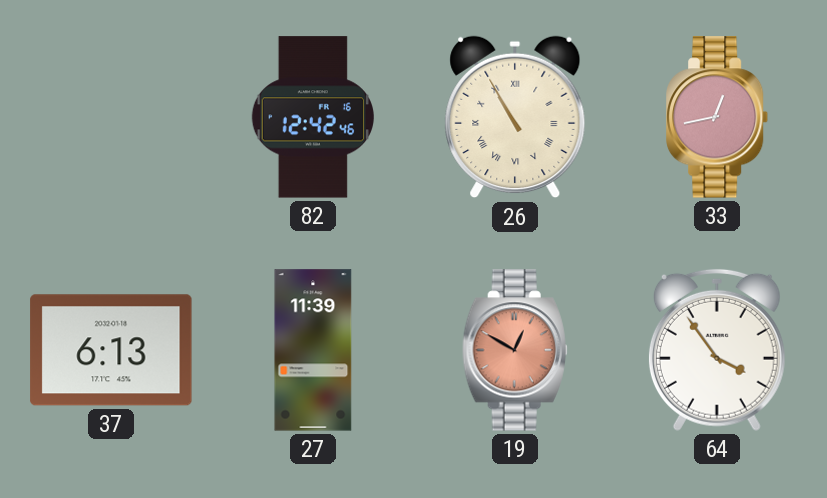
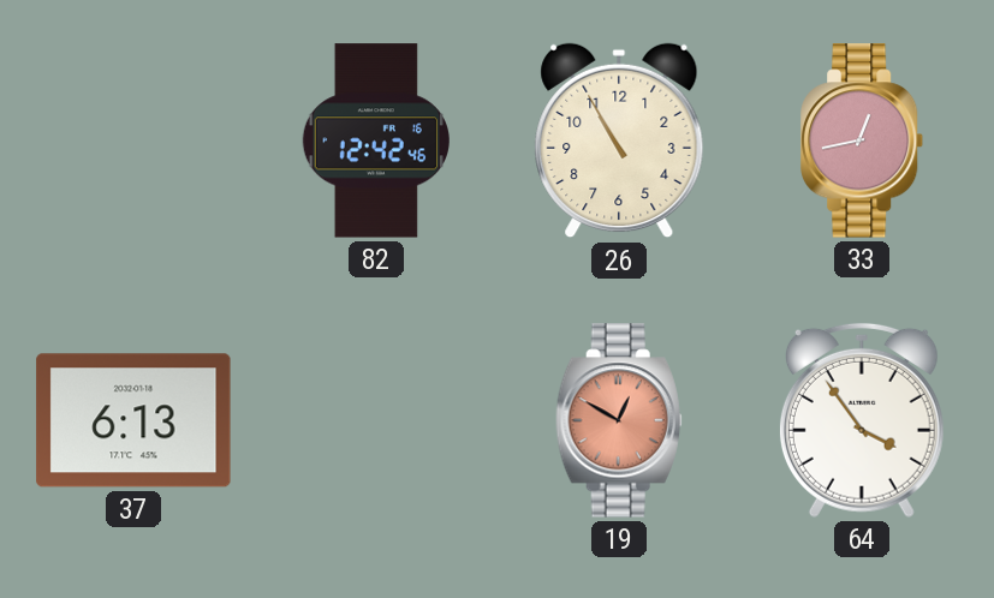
26 numerals: Roman -> Arabic (619, 140)
27: 11:39 -> none (313, 350)
